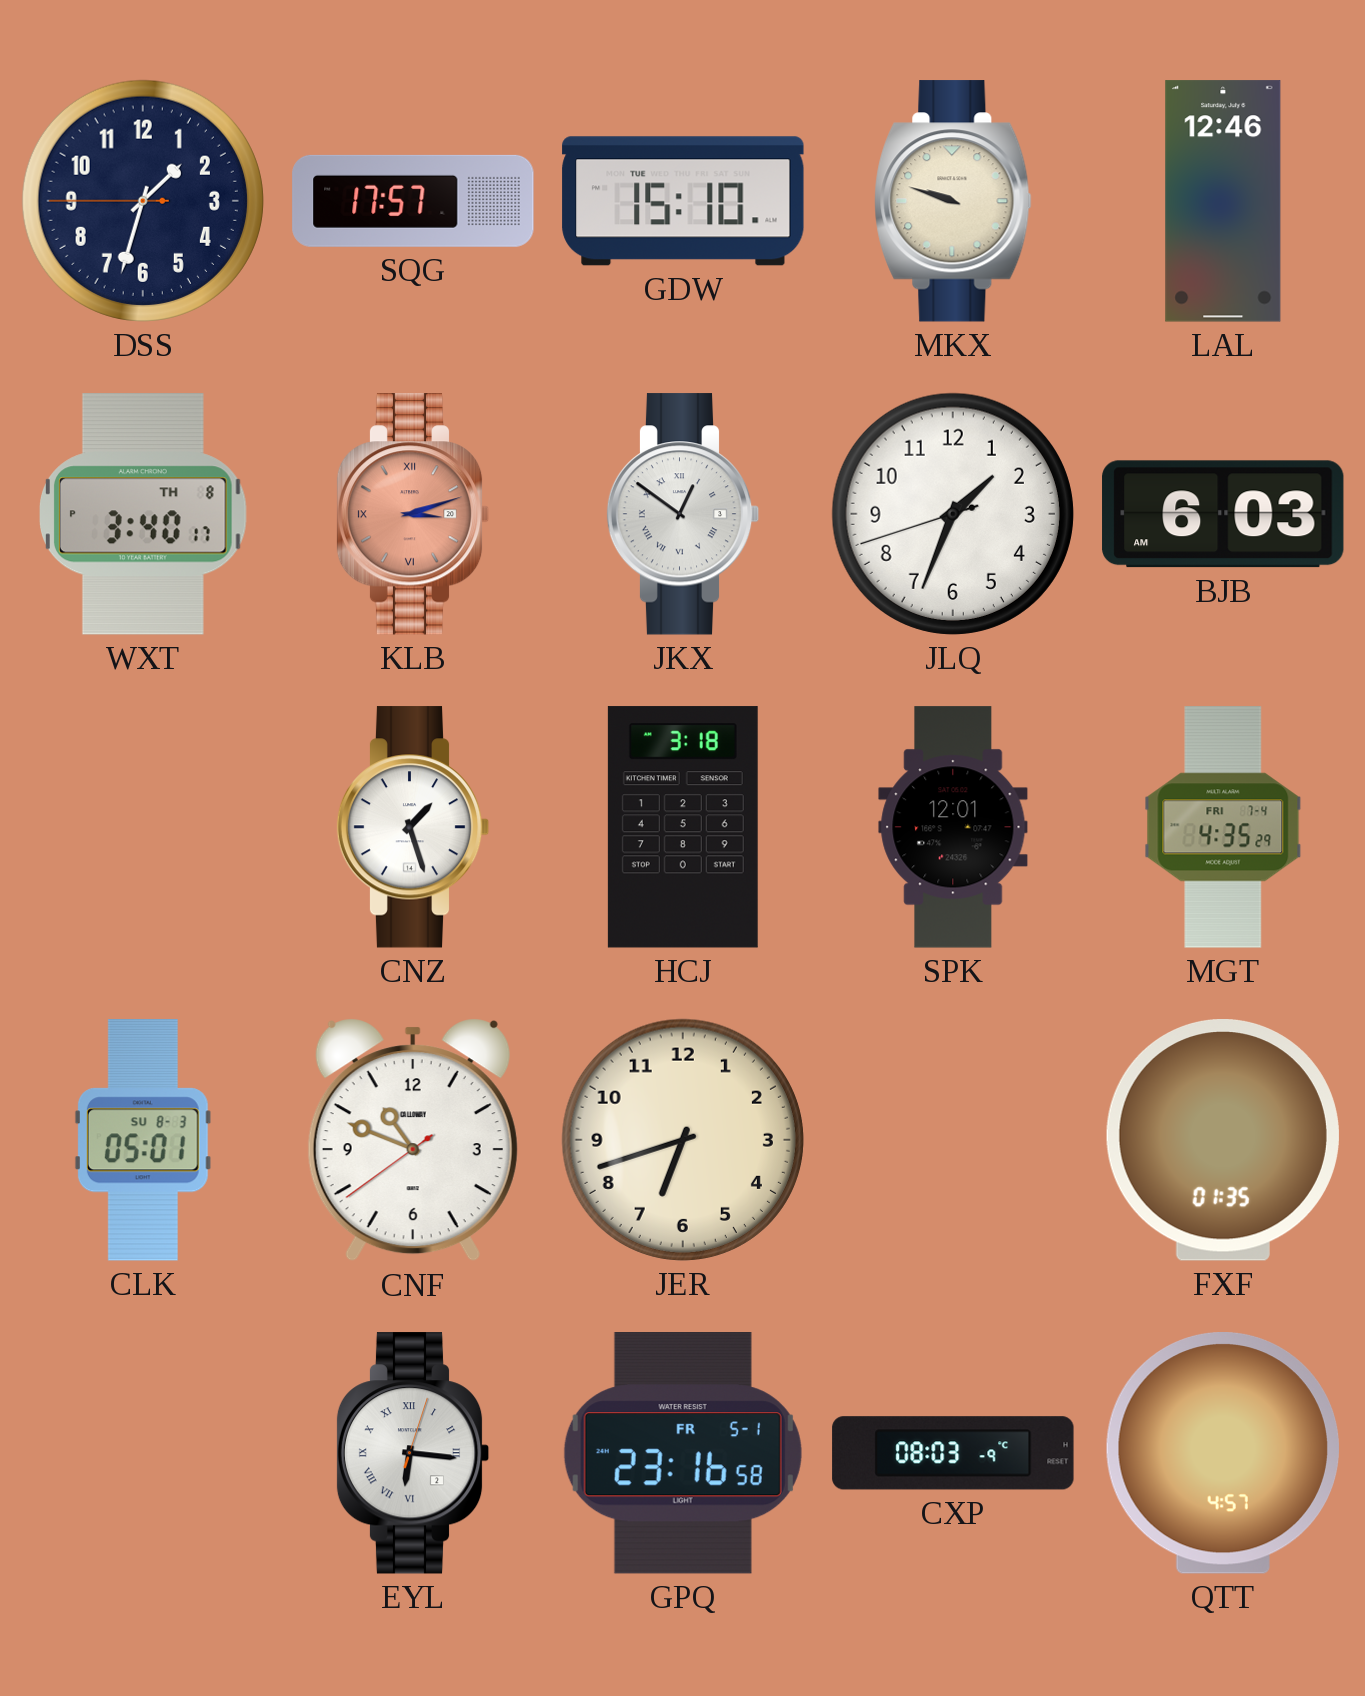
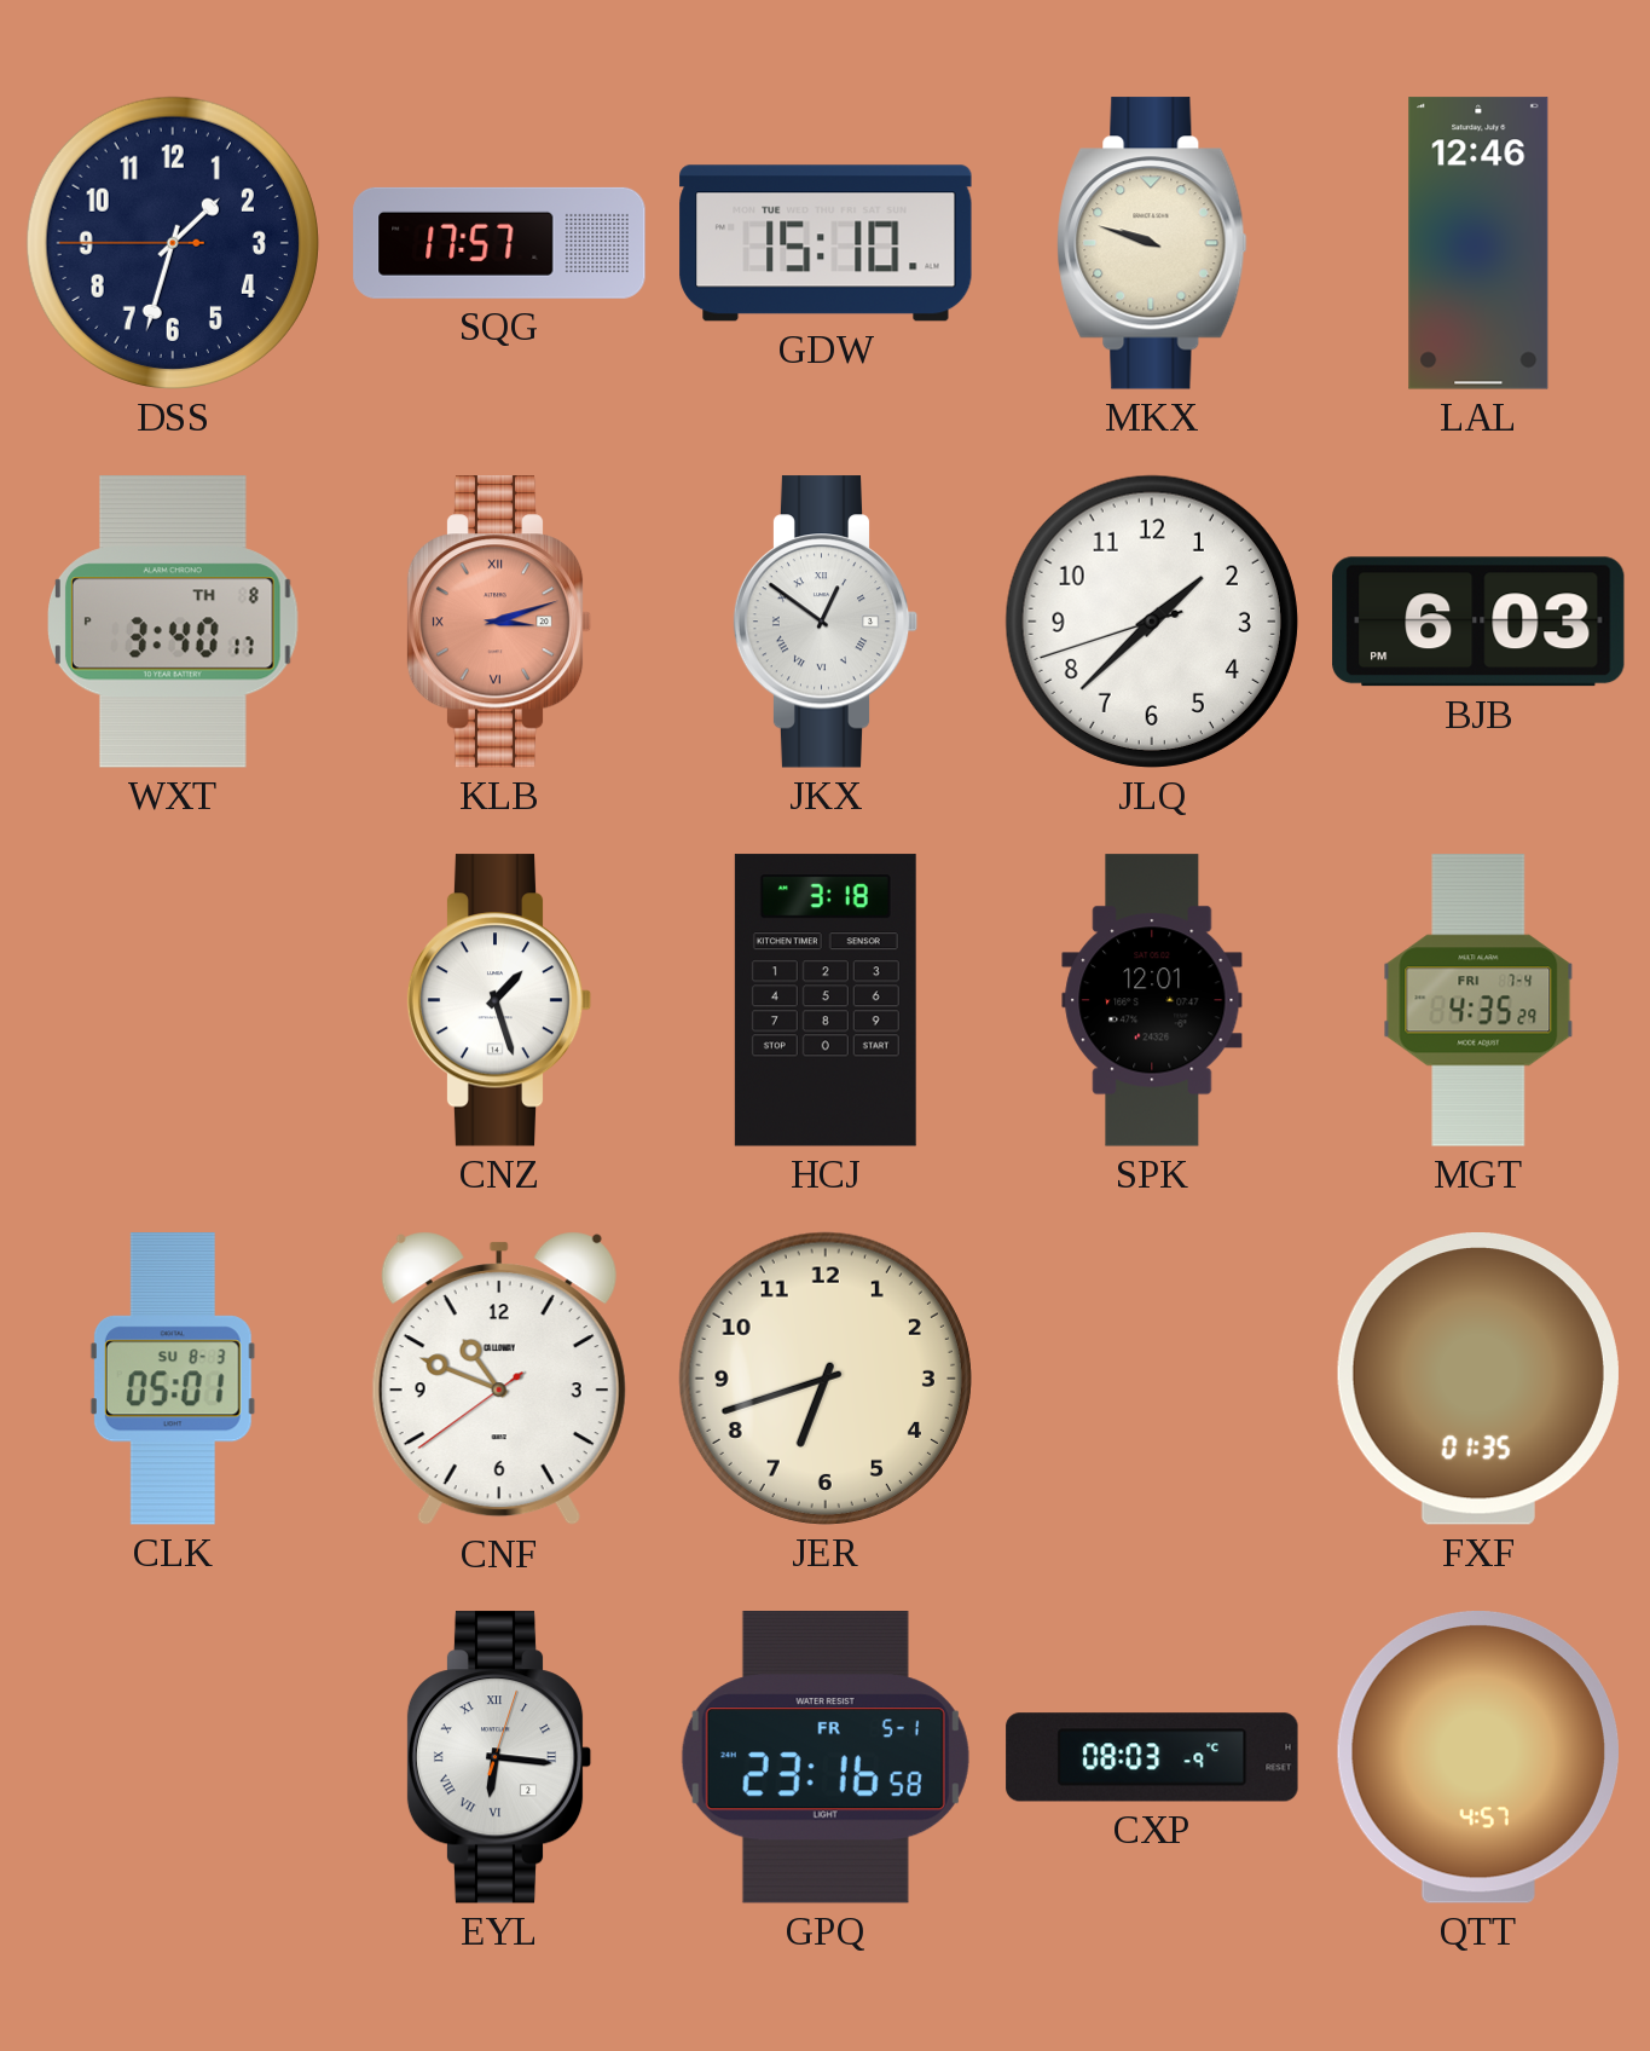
JLQ: 1:33 -> 1:37 (1152, 622)
BJB: 6:03 AM -> 6:03 PM (1478, 622)
